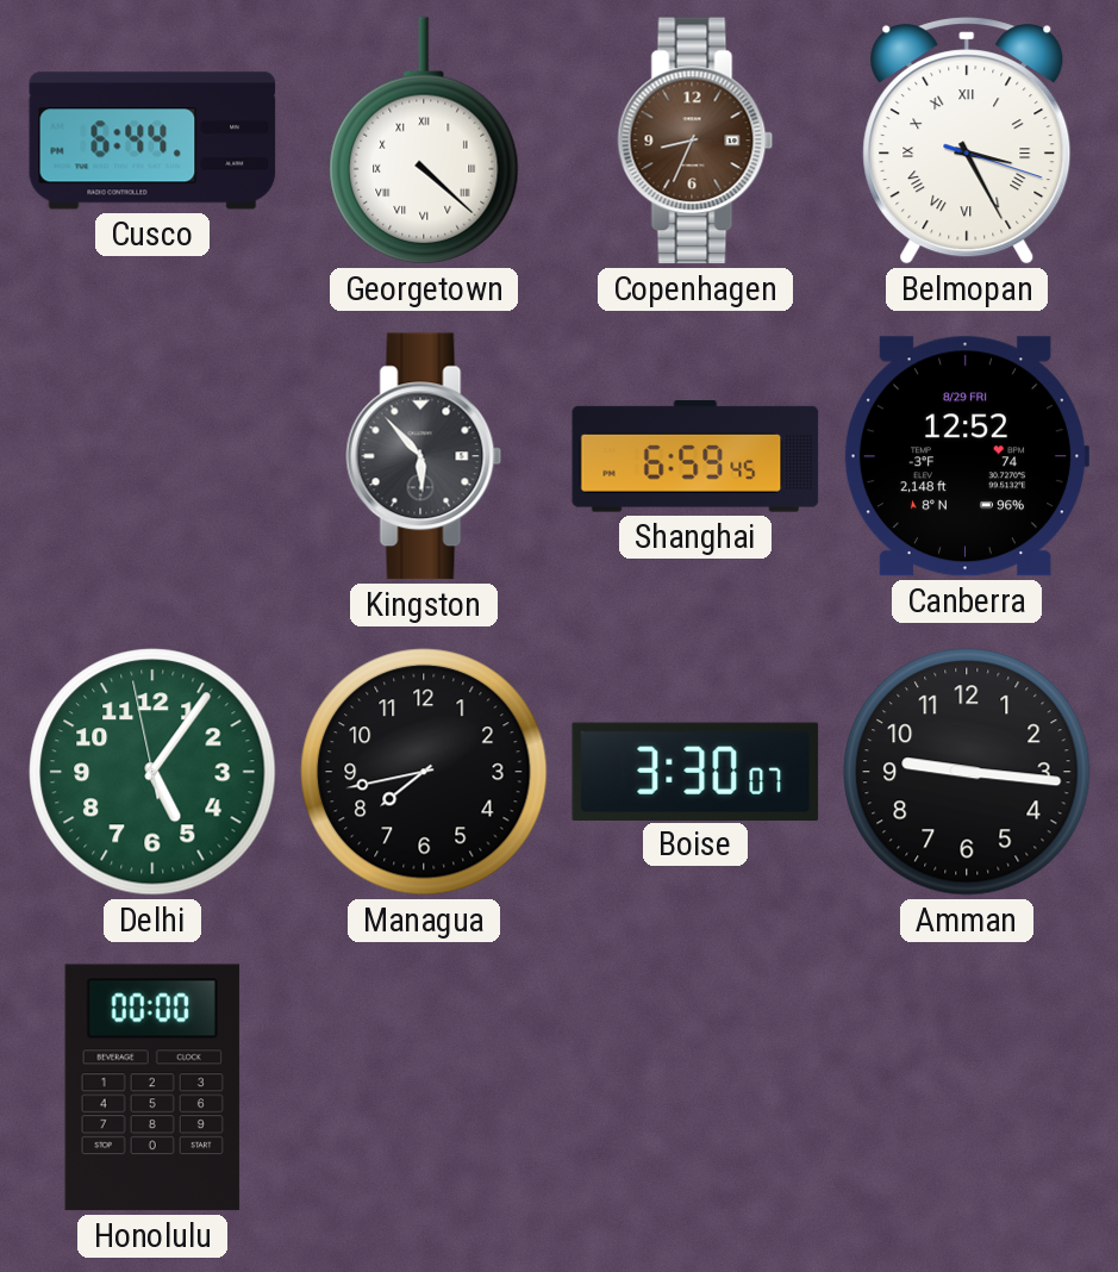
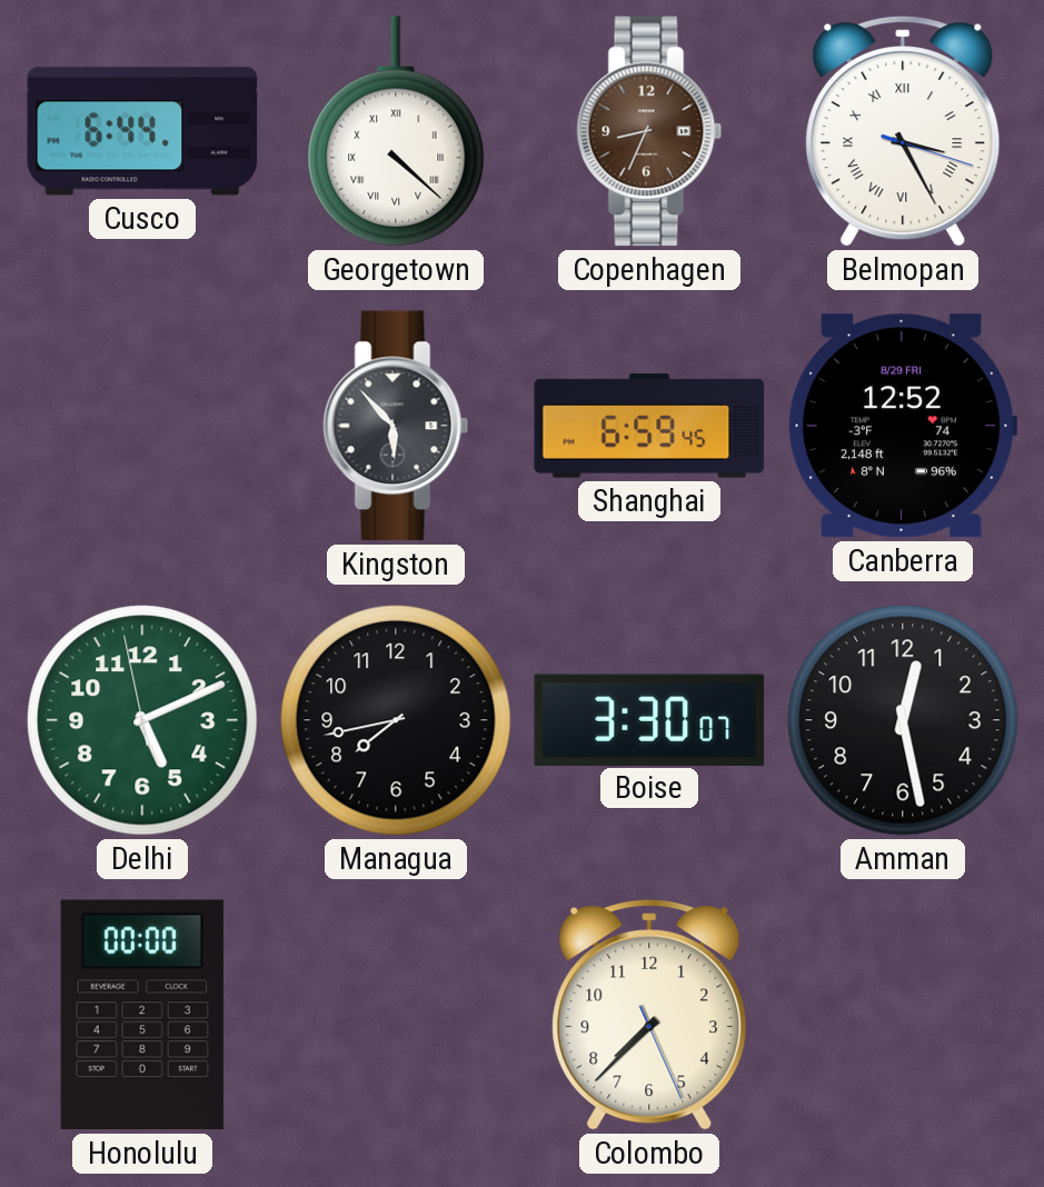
Delhi: 5:05 -> 5:10 (142, 720)
Amman: 9:16 -> 12:28 (903, 720)
Colombo: none -> 7:37 (649, 1015)
